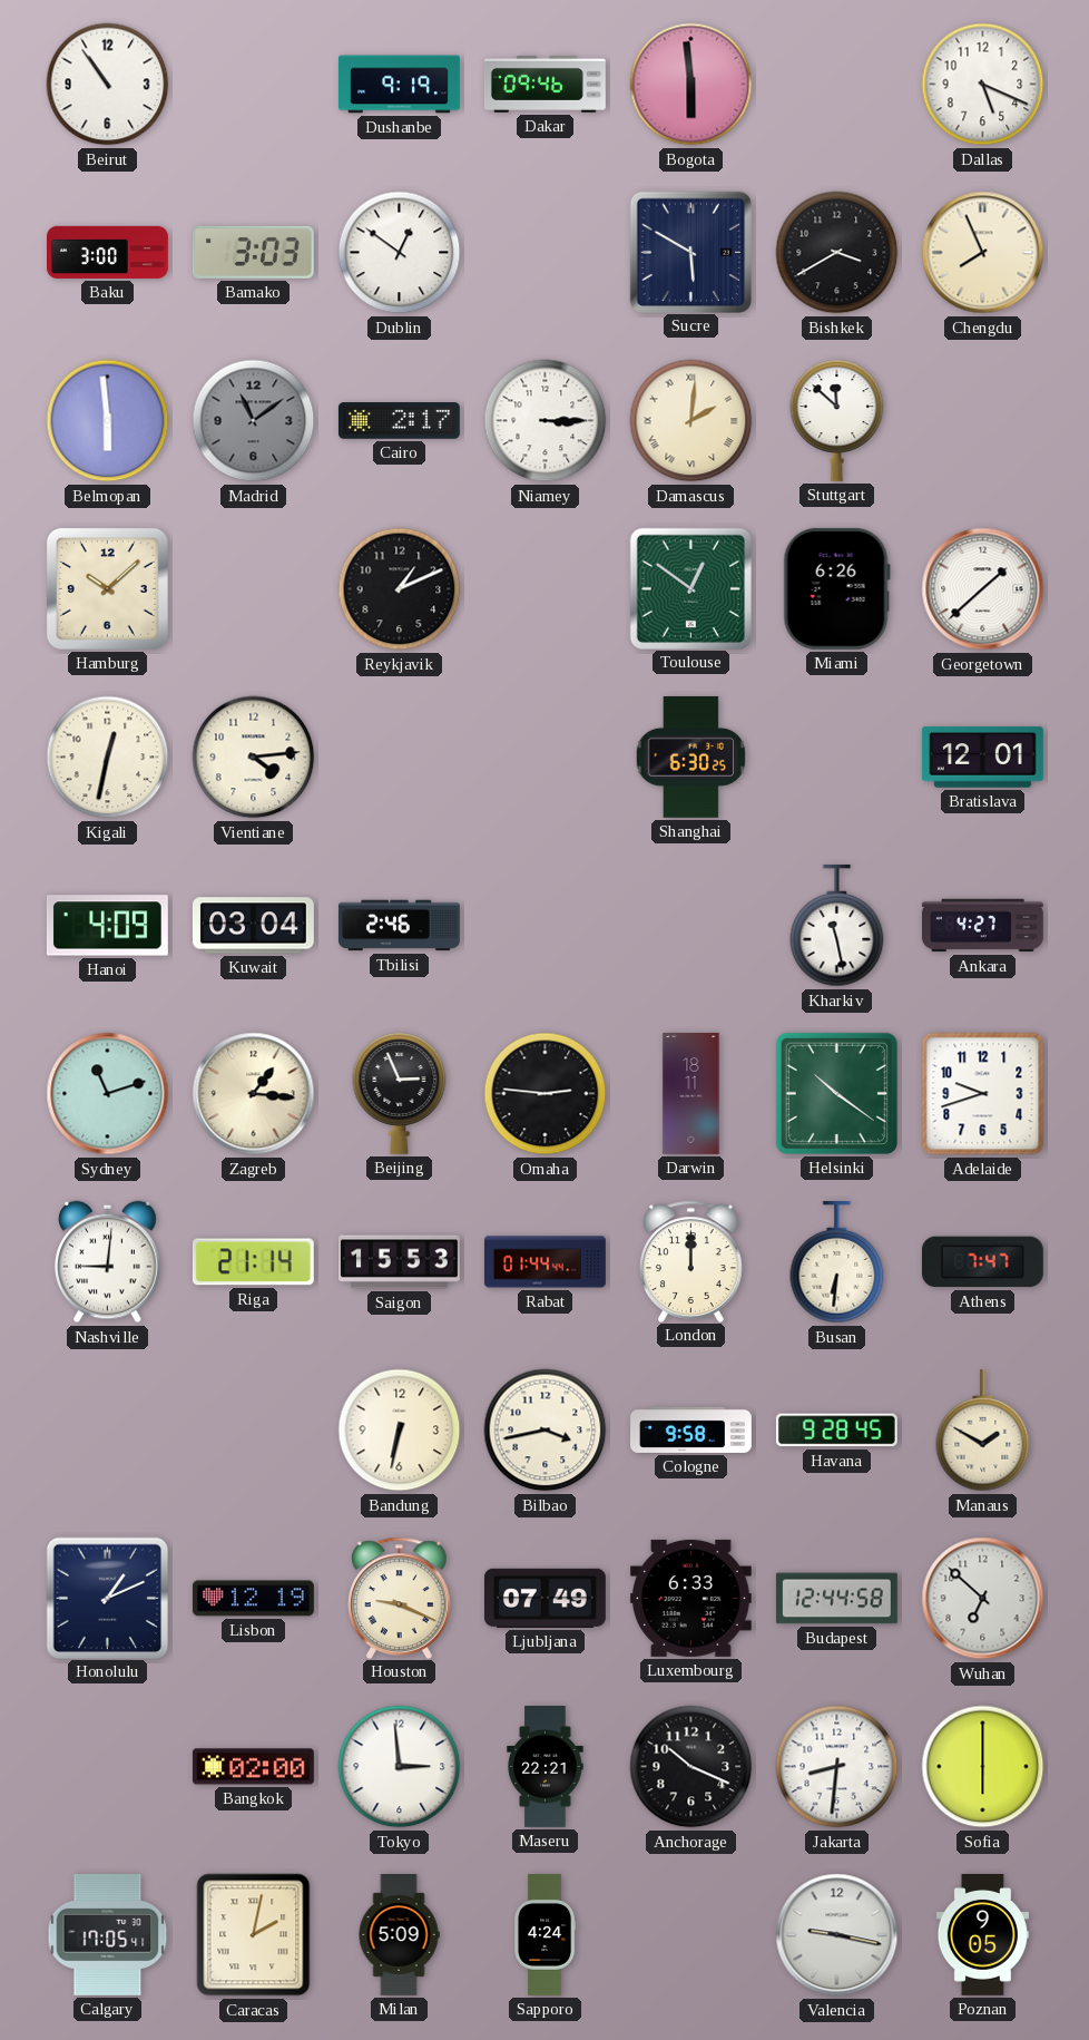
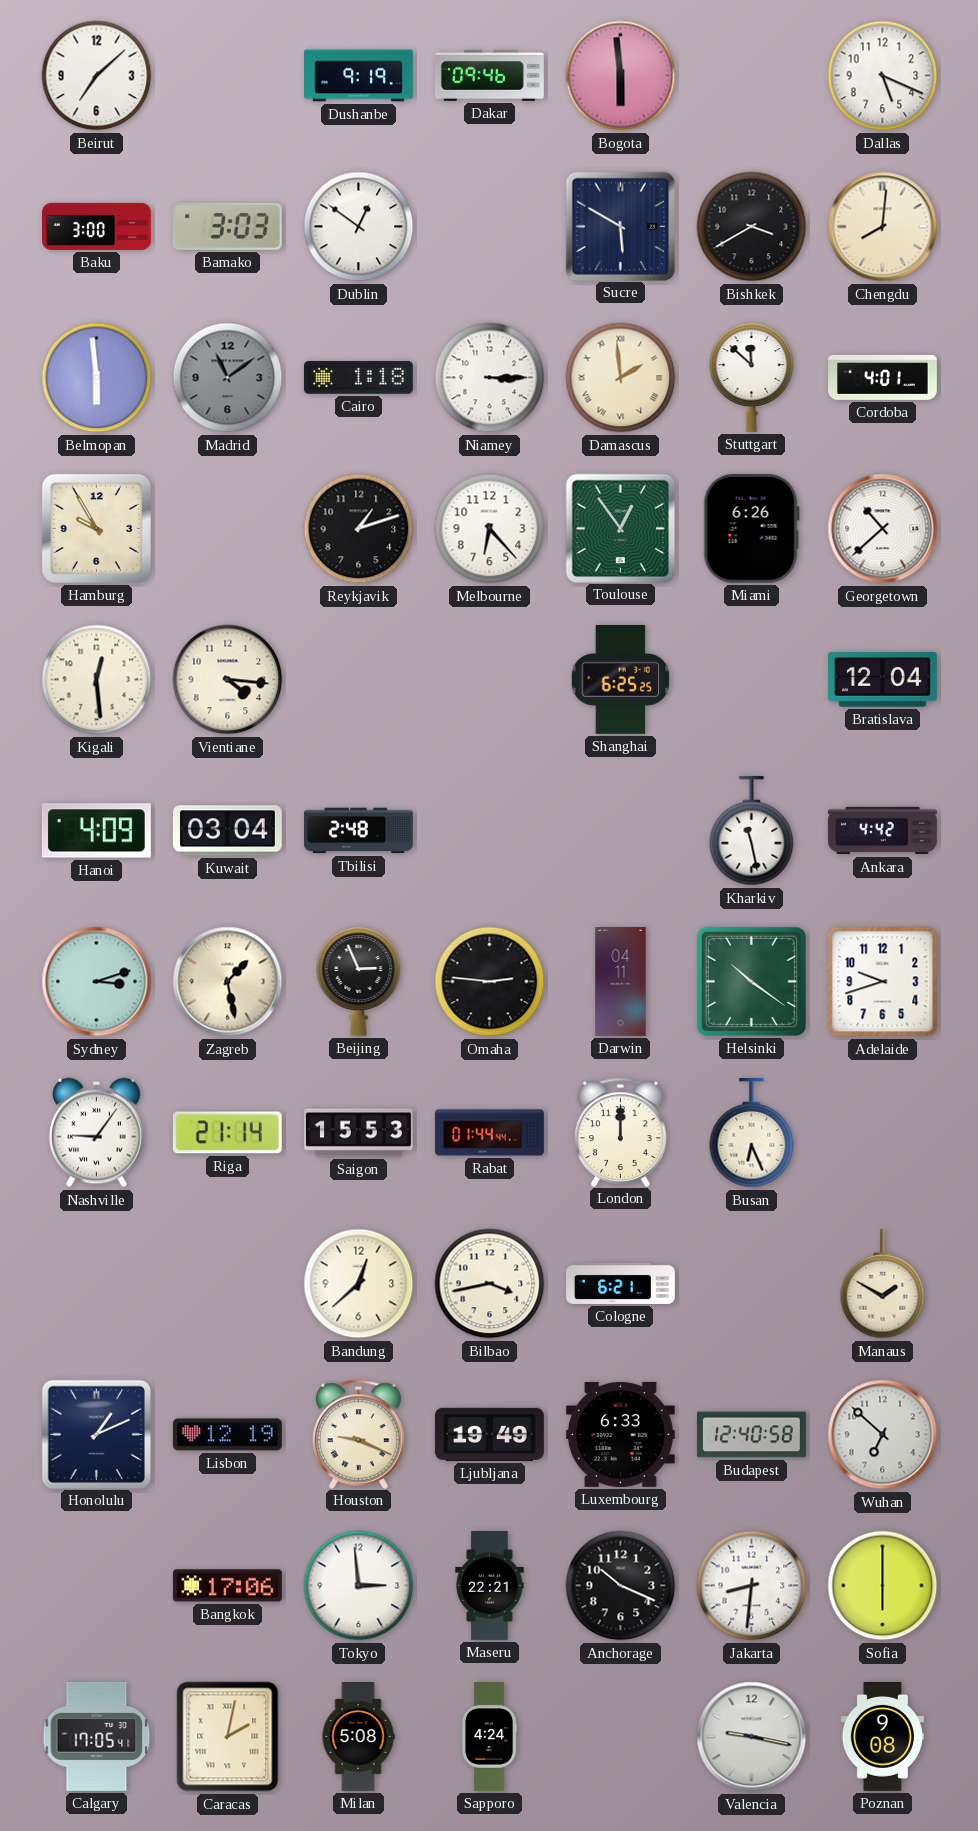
Beirut: 10:54 -> 7:08 (97, 76)
Chengdu: 7:56 -> 8:01 (883, 227)
Cairo: 2:17 -> 1:18 (358, 378)
Damascus: 2:01 -> 1:59 (621, 378)
Cordoba: none -> 4:01 (883, 378)
Hamburg: 10:08 -> 9:55 (96, 528)
Reykjavik: 1:11 -> 1:12 (359, 529)
Melbourne: none -> 6:23 (490, 529)
Toulouse: 12:51 -> 12:54 (620, 528)
Georgetown: 1:38 -> 10:38 (883, 529)
Kigali: 12:32 -> 12:29 (97, 680)
Vientiane: 4:14 -> 4:16 (228, 680)
Shanghai: 6:30 -> 6:25 (620, 679)
Bratislava: 12:01 -> 12:04 (882, 680)
Tbilisi: 2:46 -> 2:48 (359, 831)
Ankara: 4:27 -> 4:42 (883, 831)
Sydney: 11:12 -> 3:12 (97, 982)
Zagreb: 1:16 -> 1:28 (228, 982)
Darwin: 18:11 -> 04:11 (621, 982)
Nashville: 9:01 -> 9:06 (97, 1133)
Busan: 6:31 -> 6:26 (752, 1133)
Athens: 7:47 -> none (982, 1262)
Bandung: 6:32 -> 12:38 (359, 1284)
Cologne: 9:58 -> 6:21 (621, 1283)
Havana: 9:28 -> none (836, 1431)
Ljubljana: 07:49 -> 19:49 (489, 1434)
Budapest: 12:44 -> 12:40 (751, 1435)
Bangkok: 02:00 -> 17:06 (227, 1586)
Milan: 5:09 -> 5:08 (358, 1737)
Poznan: 9:05 -> 9:08 (882, 1737)
